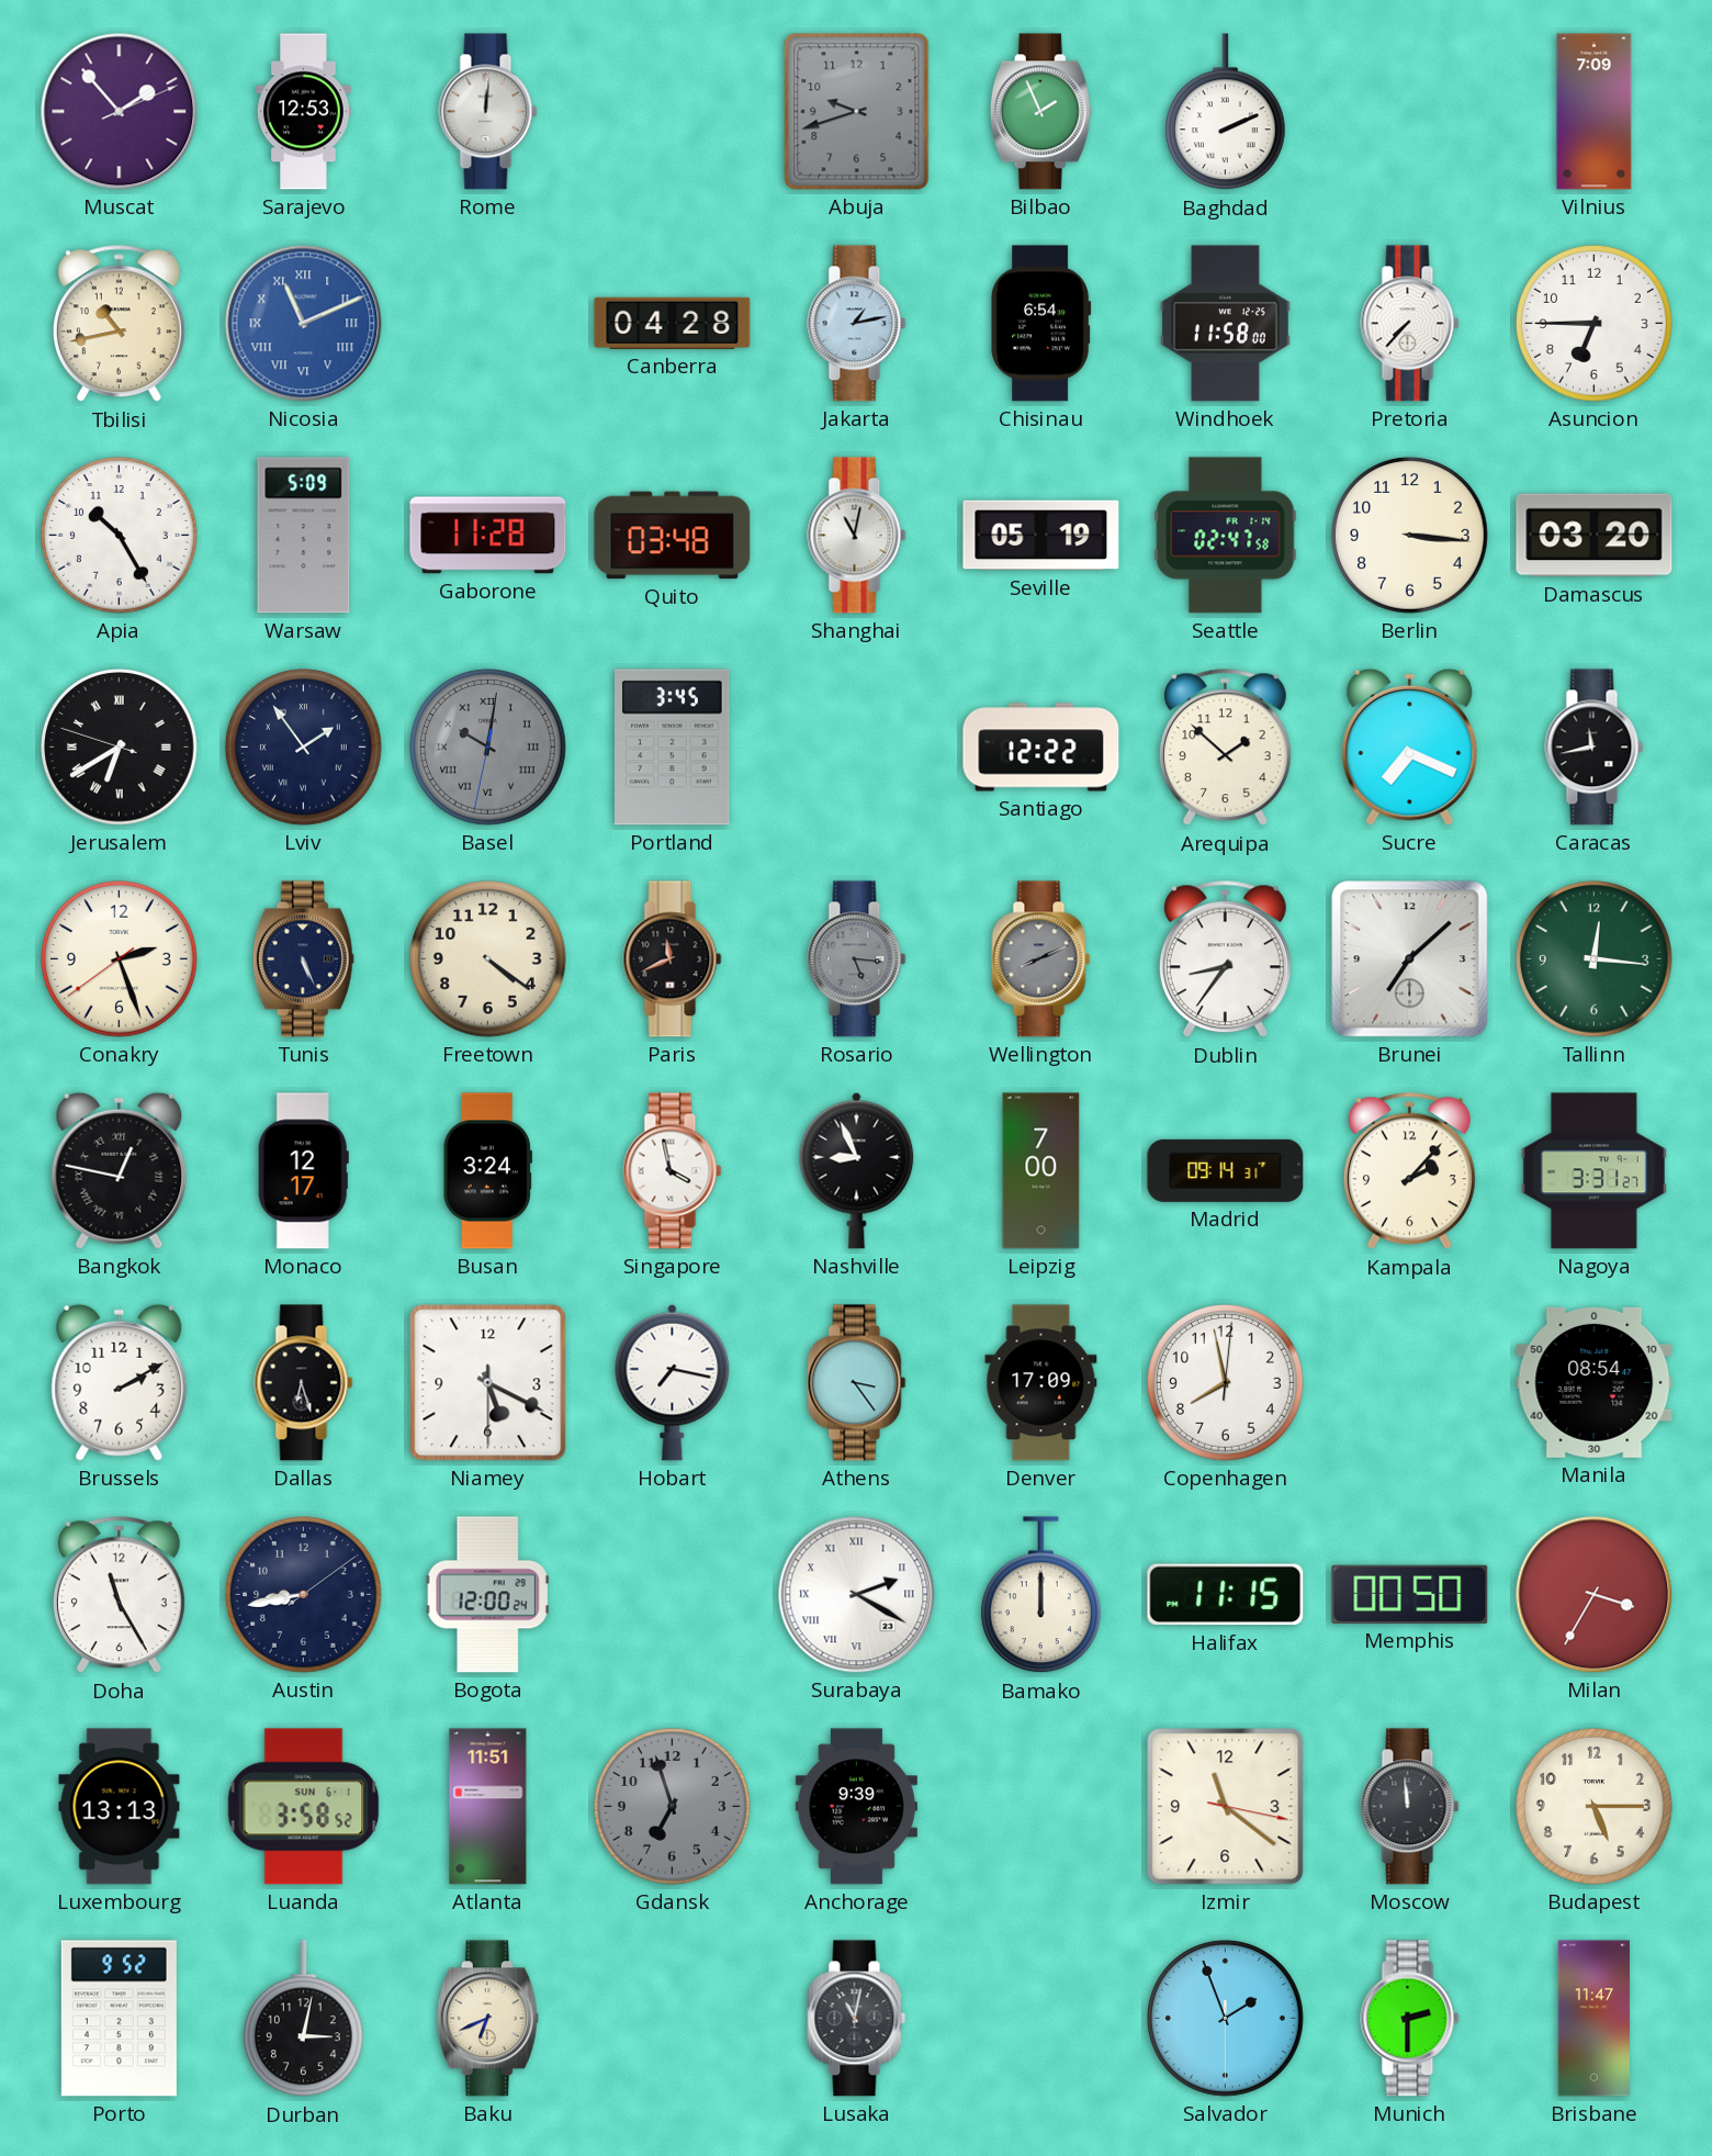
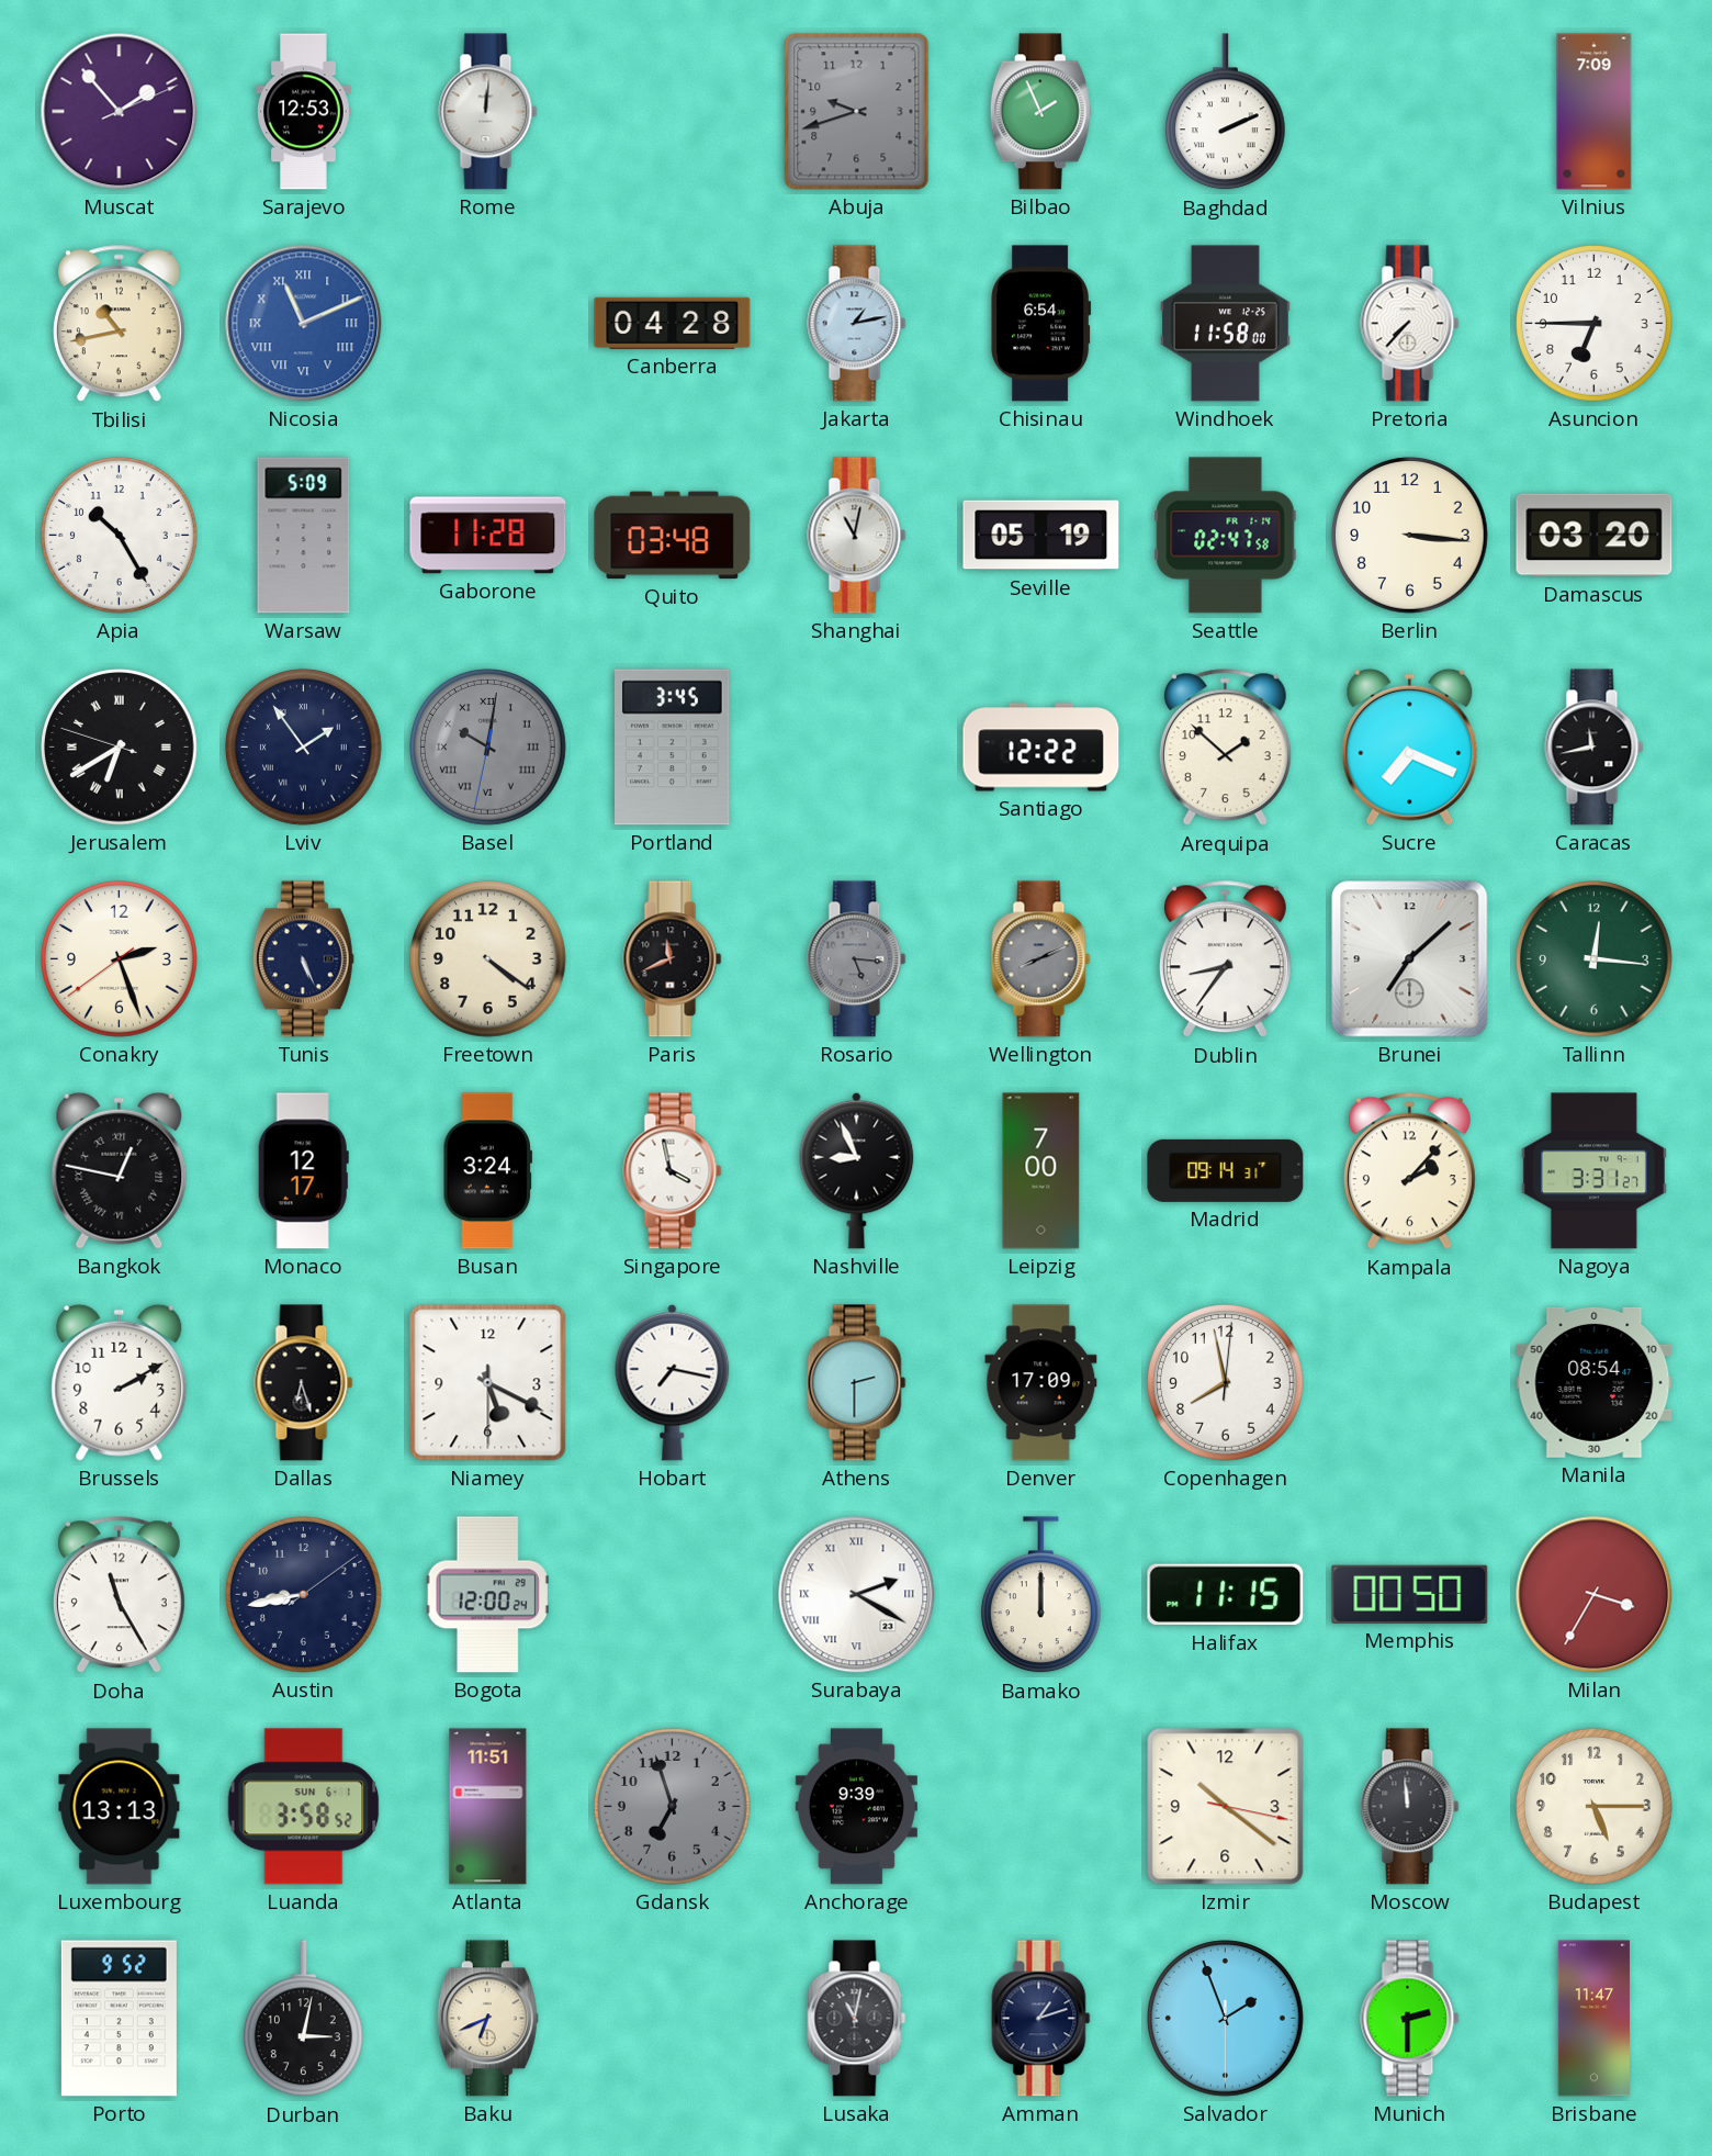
Athens: 3:24 -> 2:30 (857, 1383)
Izmir: 11:21 -> 10:21 (1226, 1807)
Amman: none -> 1:12 (1041, 2019)
